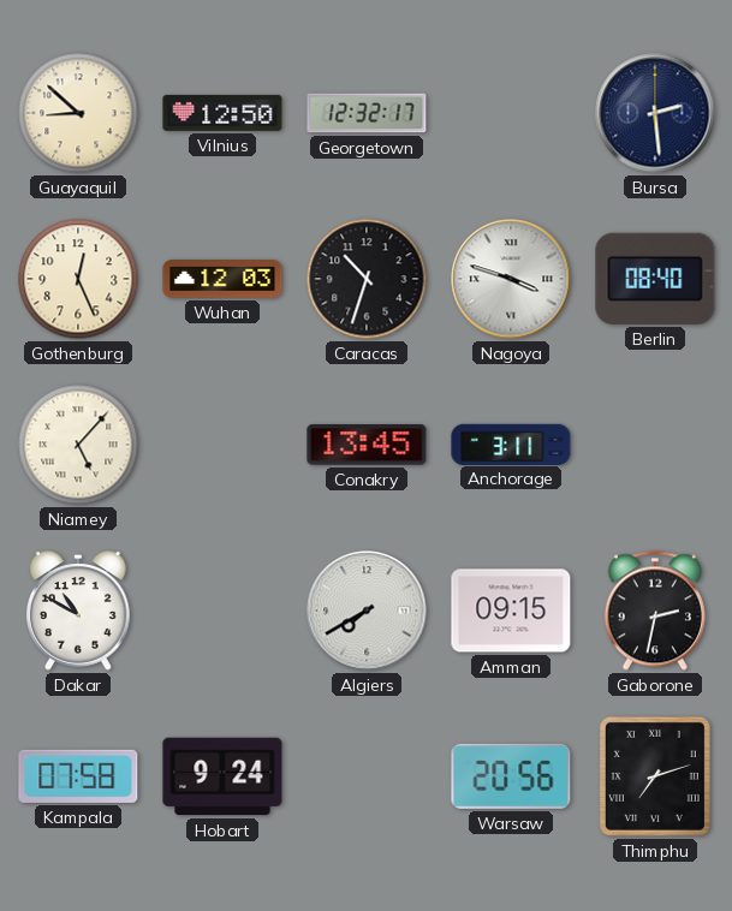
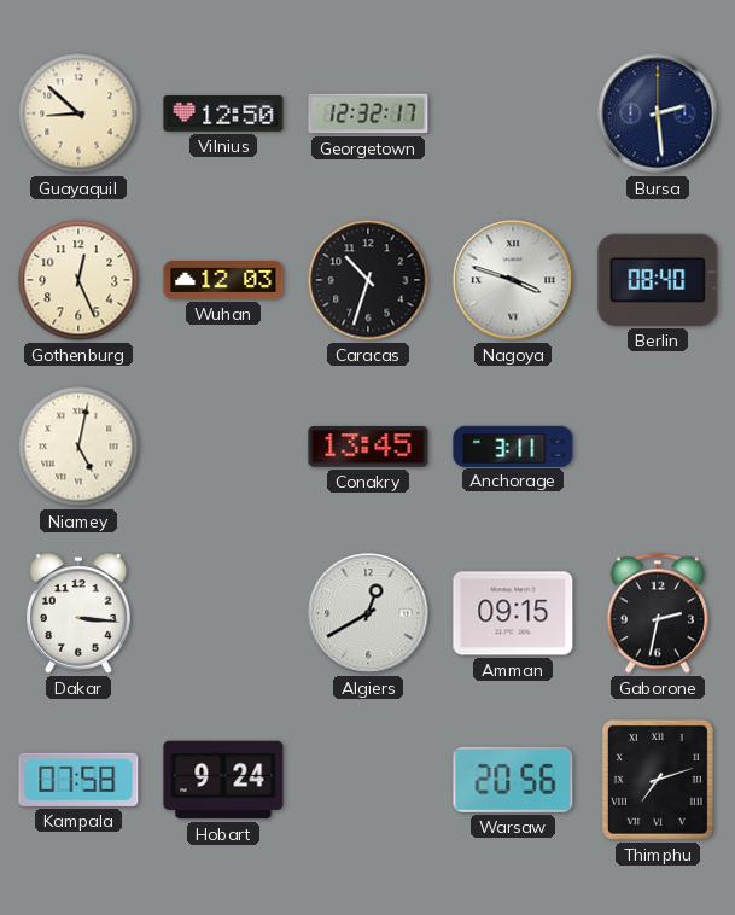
Niamey: 5:07 -> 5:02 (78, 447)
Dakar: 10:50 -> 3:16 (80, 613)
Algiers: 7:40 -> 12:40 (368, 613)
